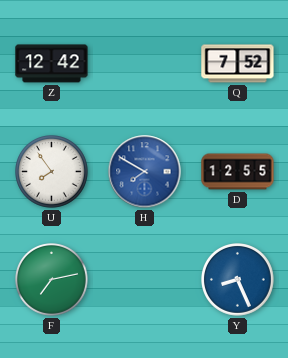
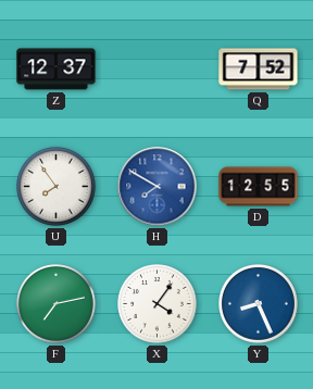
Z: 12:42 -> 12:37 (57, 70)
X: none -> 4:06 (158, 304)
